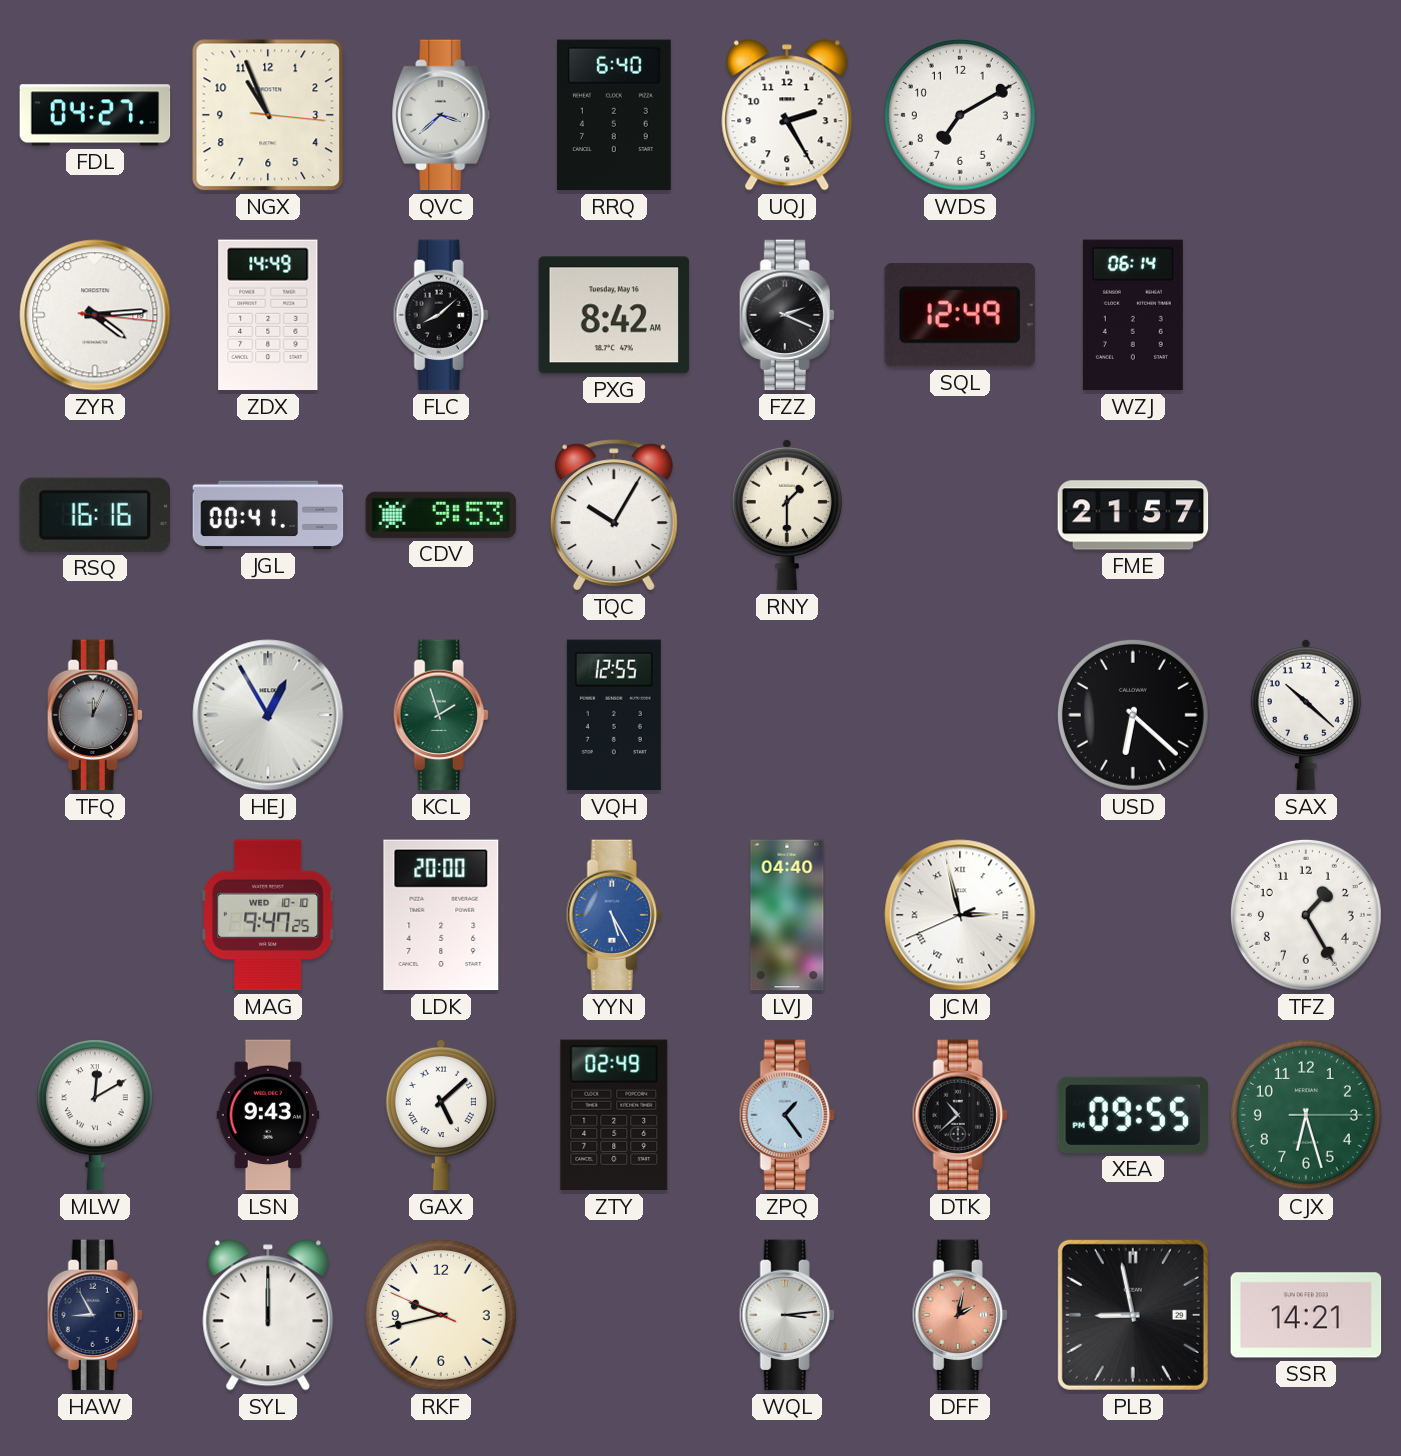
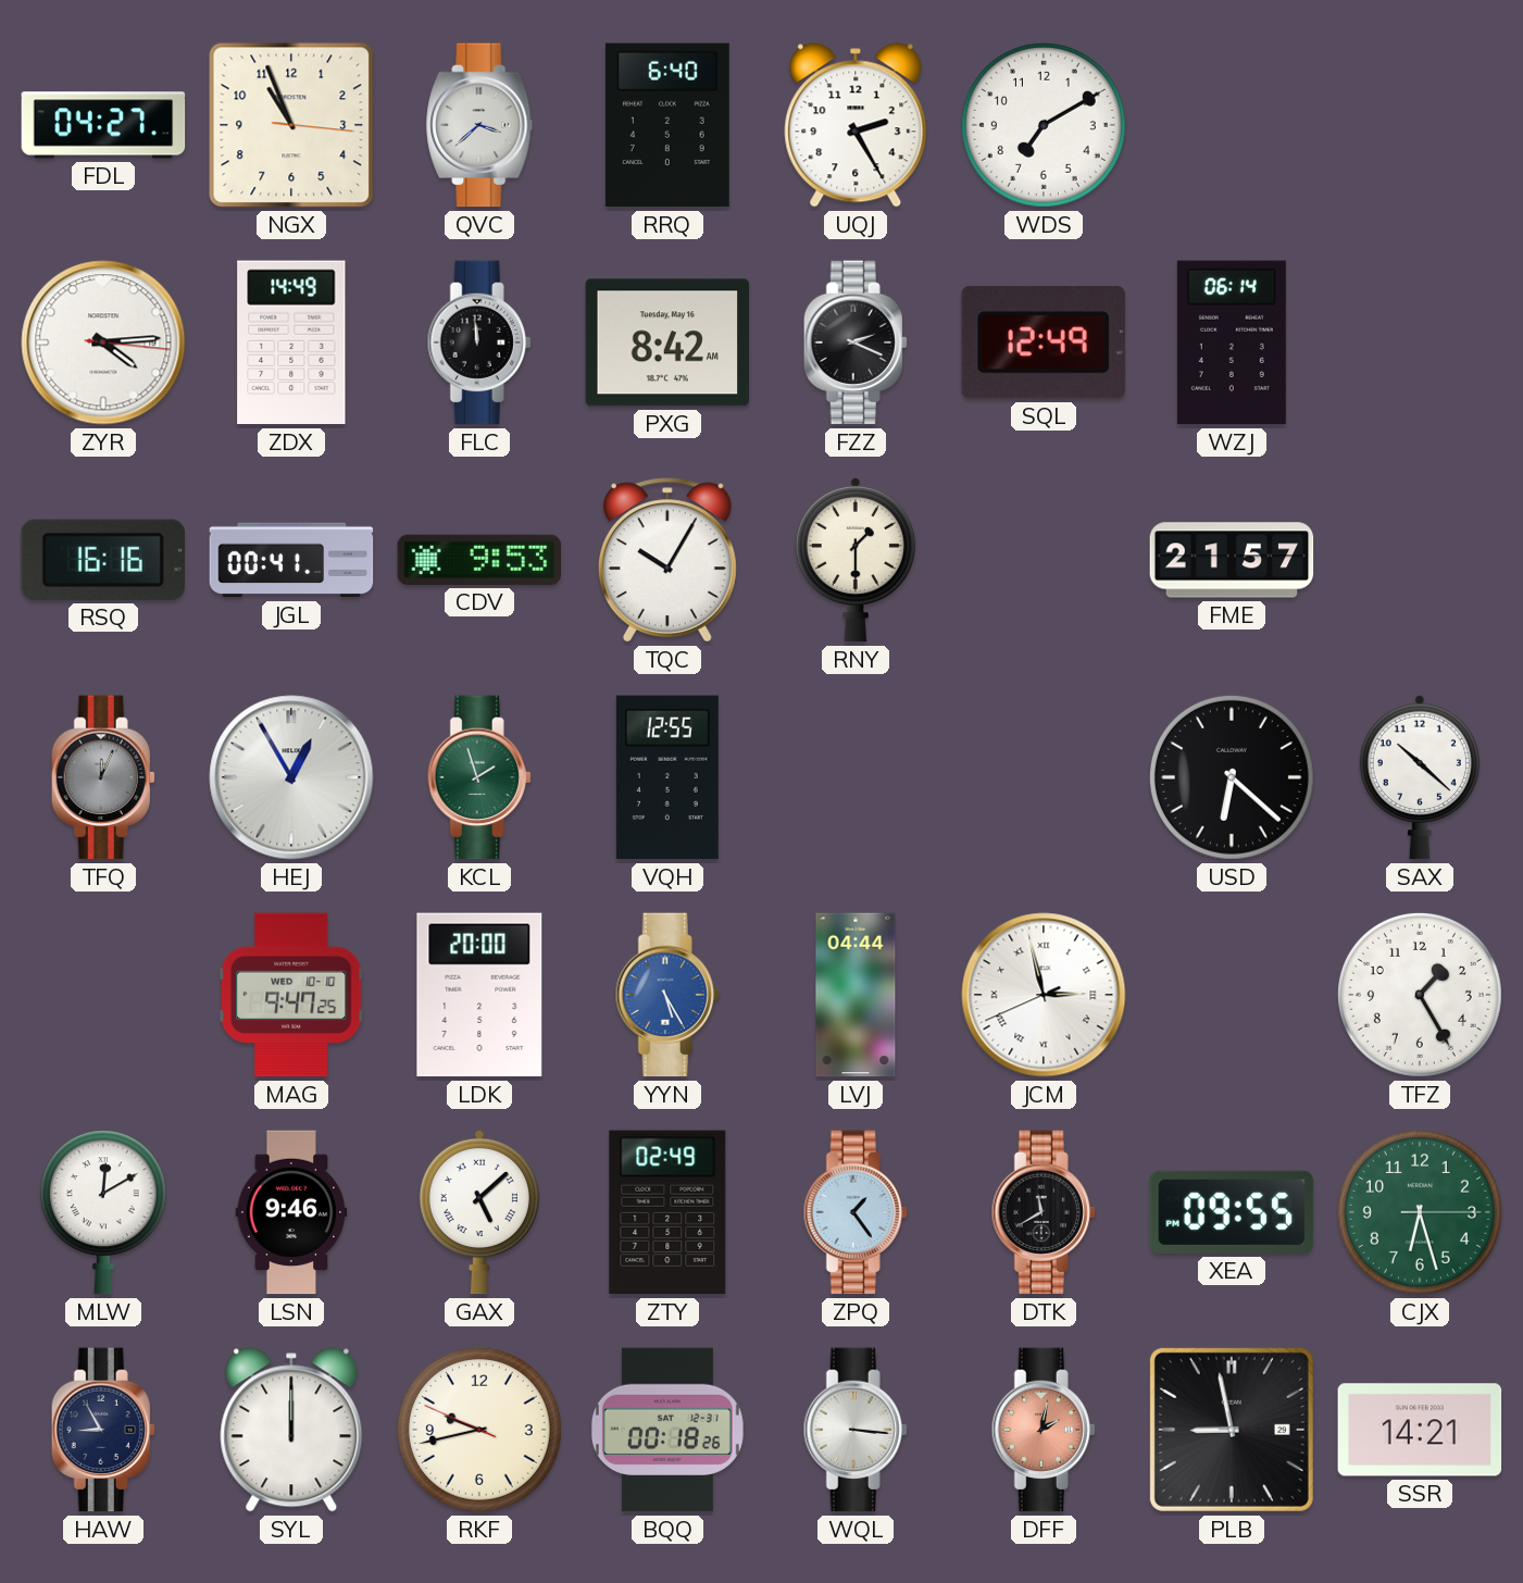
FLC: 8:08 -> 11:59 (479, 342)
LVJ: 04:40 -> 04:44 (856, 995)
LSN: 9:43 -> 9:46 (291, 1212)
DTK: 10:38 -> 11:40 (1044, 1212)
BQQ: none -> 00:18 (667, 1430)
WQL: 3:14 -> 3:16 (856, 1430)
